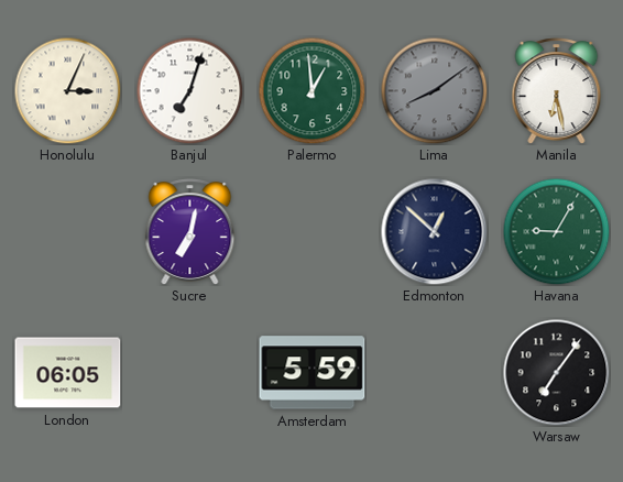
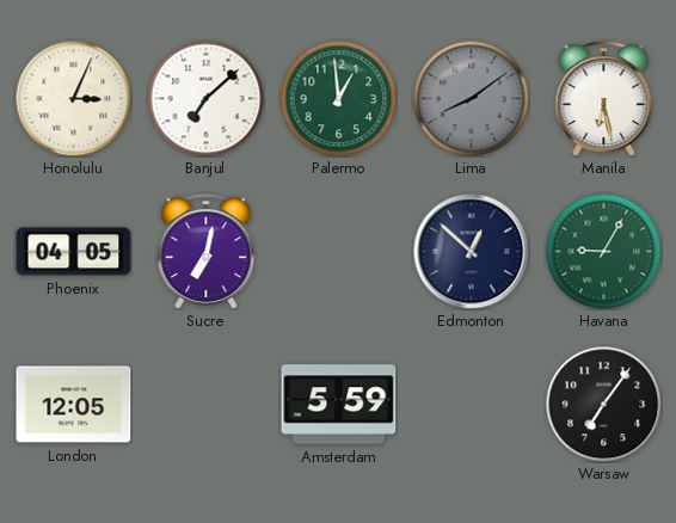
Banjul: 7:03 -> 7:08 (205, 98)
Phoenix: none -> 04:05 (74, 252)
London: 06:05 -> 12:05 (74, 405)
